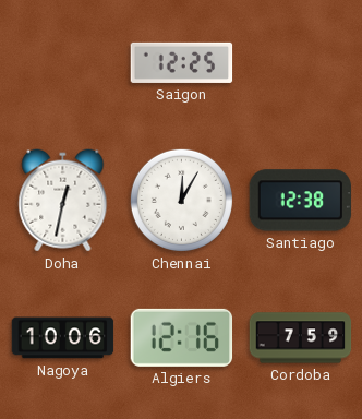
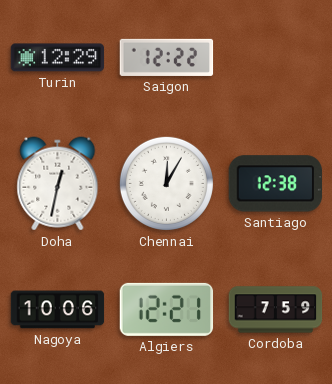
Turin: none -> 12:29 (58, 58)
Saigon: 12:25 -> 12:22 (167, 57)
Algiers: 12:16 -> 12:21 (167, 309)
